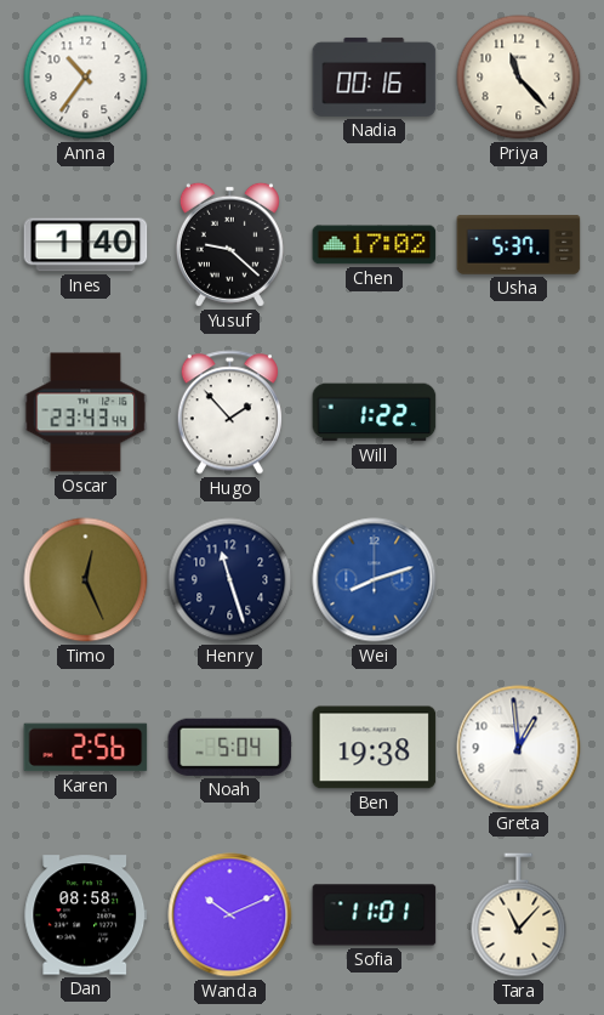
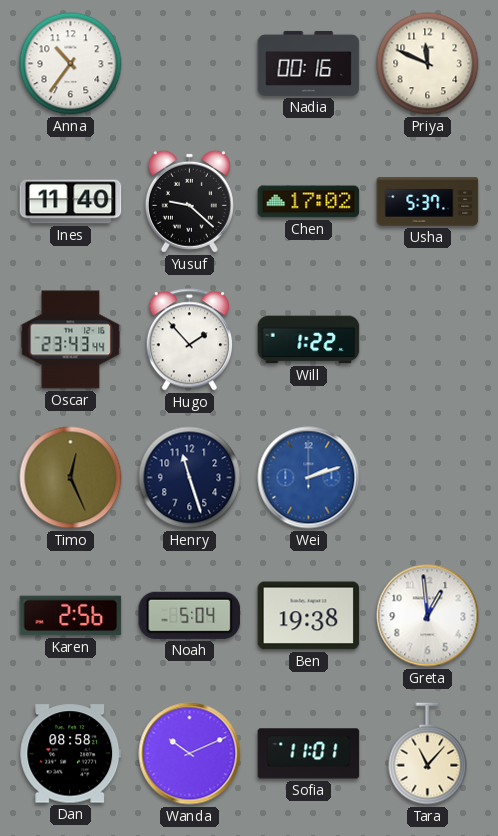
Priya: 11:23 -> 11:49 (428, 64)
Ines: 1:40 -> 11:40 (71, 202)
Wei: 8:12 -> 2:12 (309, 478)
